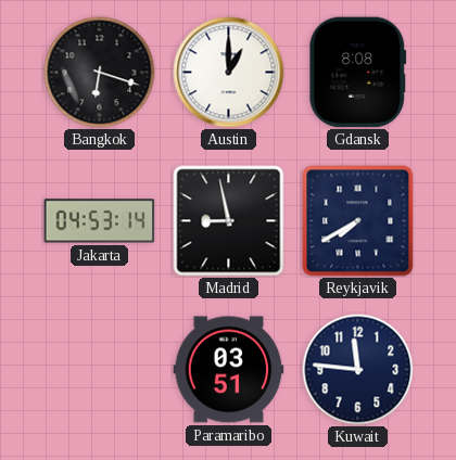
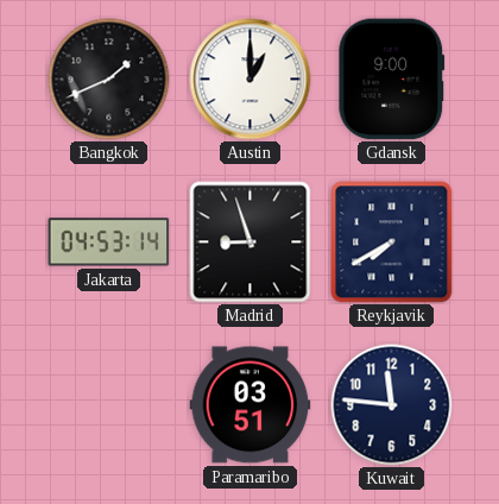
Bangkok: 6:18 -> 1:41 (109, 80)
Gdansk: 8:08 -> 9:00 (392, 80)
Madrid: 8:58 -> 8:57 (251, 242)
